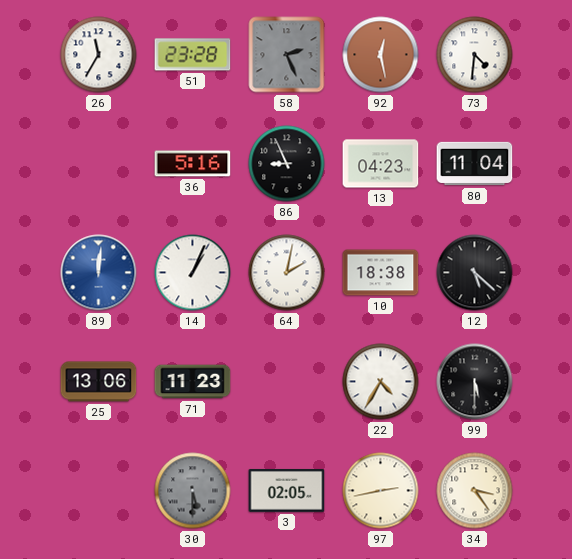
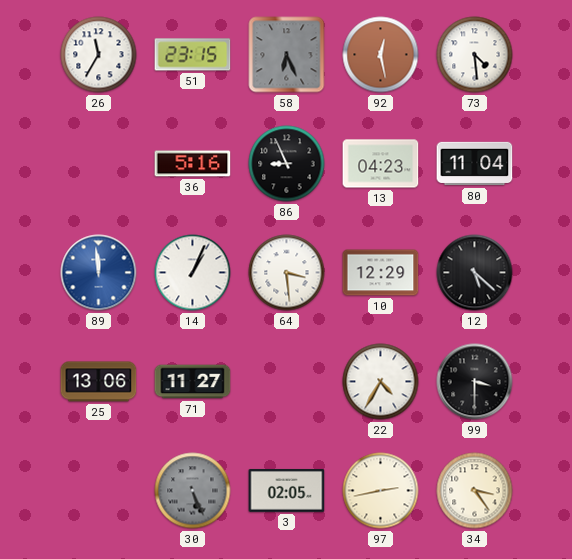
51: 23:28 -> 23:15 (193, 55)
58: 2:26 -> 6:26 (287, 55)
73: 4:31 -> 4:29 (475, 55)
89: 12:01 -> 11:59 (99, 273)
64: 2:02 -> 3:29 (287, 273)
10: 18:38 -> 12:29 (381, 273)
71: 11:23 -> 11:27 (193, 382)
99: 5:30 -> 3:30 (475, 382)
30: 5:30 -> 5:26 (193, 491)
